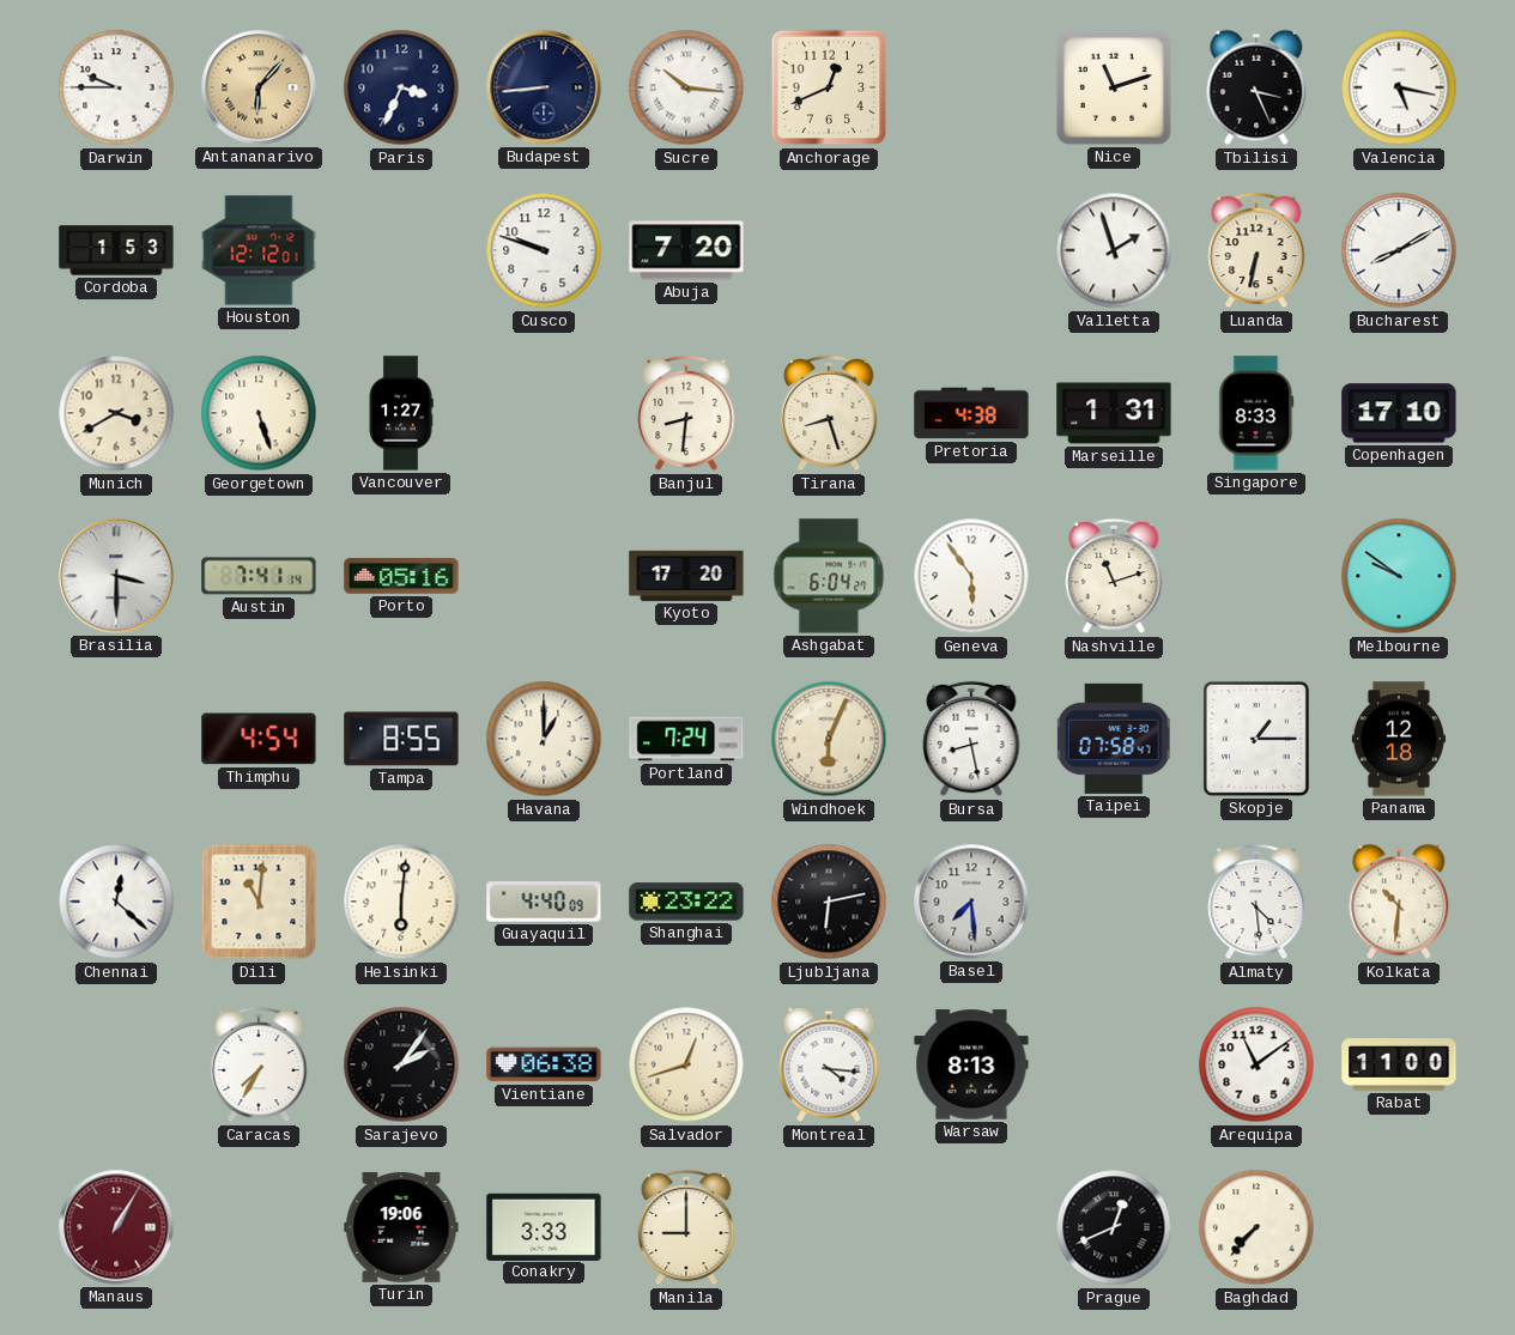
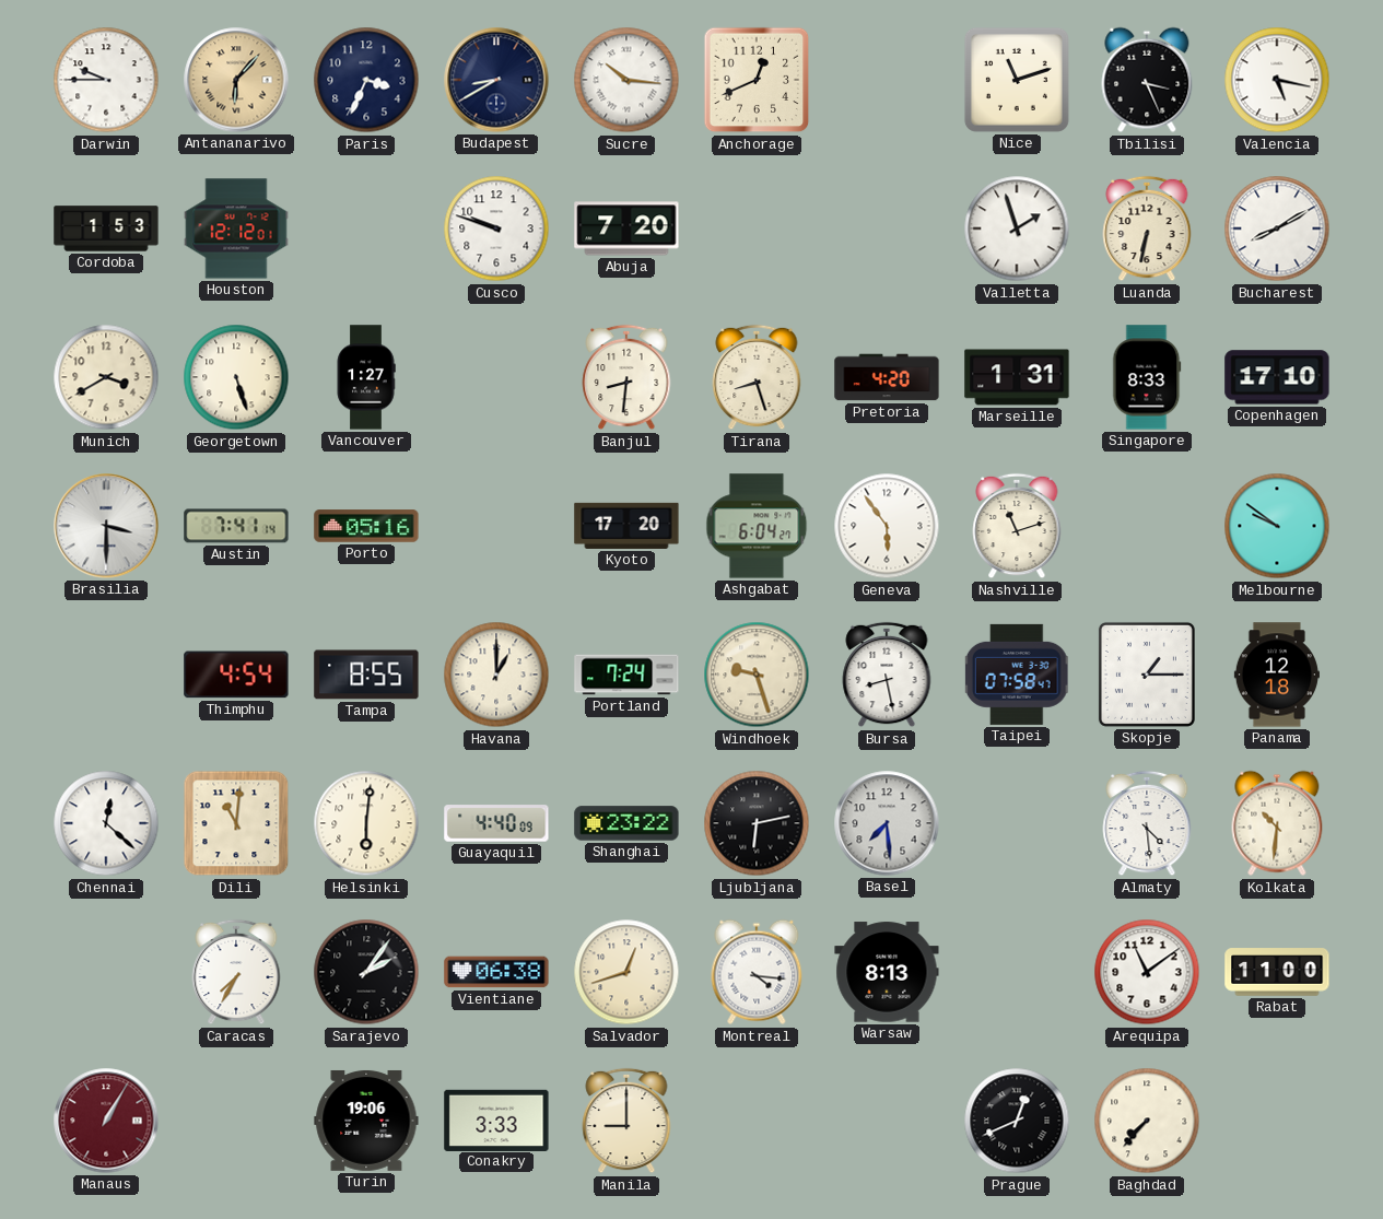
Budapest: 8:44 -> 8:40 (496, 80)
Pretoria: 4:38 -> 4:20 (887, 377)
Windhoek: 6:04 -> 9:27 (757, 675)
